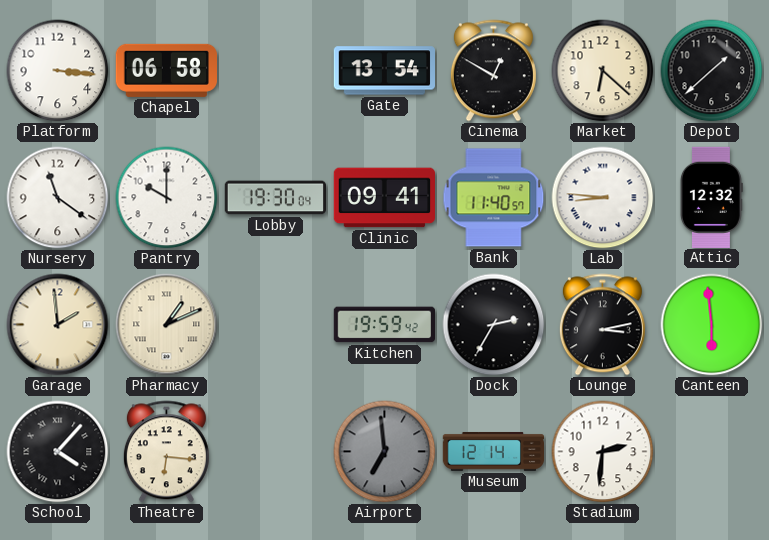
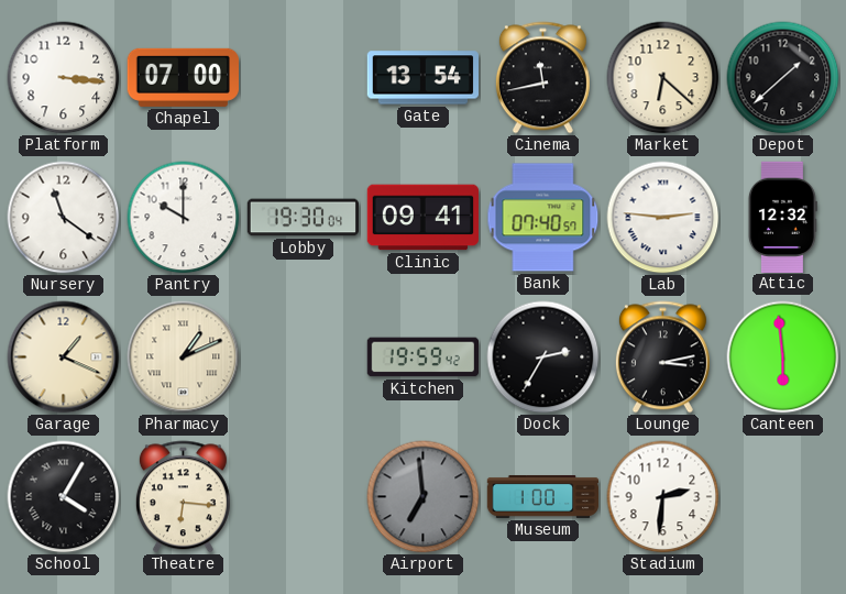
Chapel: 06:58 -> 07:00 (183, 77)
Cinema: 12:50 -> 11:43 (542, 78)
Bank: 11:40 -> 07:40 (543, 218)
Lab: 8:46 -> 2:46 (663, 218)
Garage: 1:59 -> 1:19 (64, 358)
School: 4:07 -> 4:05 (64, 497)
Museum: 12:14 -> 1:00 (543, 496)
